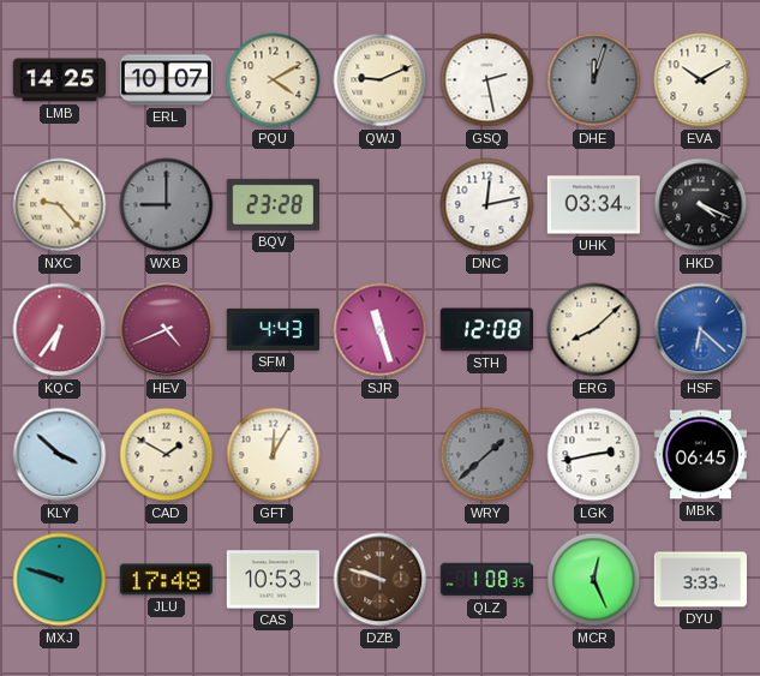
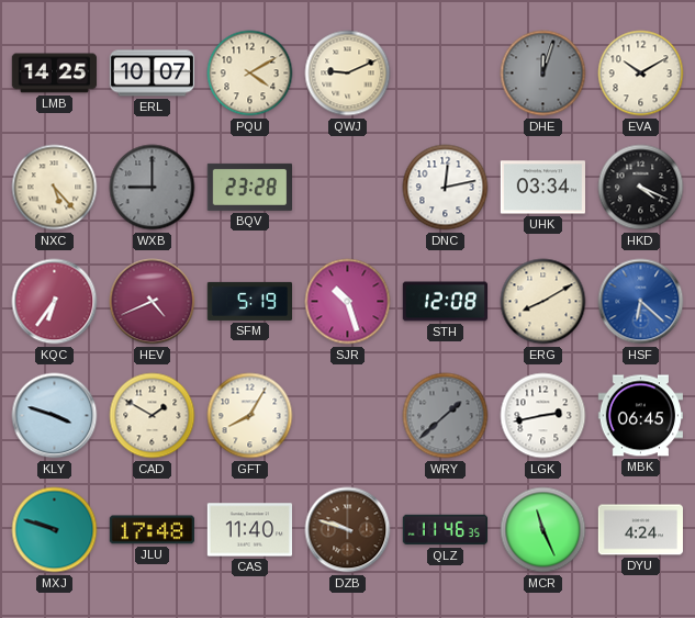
GSQ: 2:28 -> none (487, 80)
NXC: 9:23 -> 5:23 (55, 188)
SFM: 4:43 -> 5:19 (250, 301)
SJR: 11:27 -> 10:27 (348, 302)
ERG: 8:08 -> 8:10 (543, 302)
KLY: 3:52 -> 3:48 (55, 416)
GFT: 12:05 -> 8:05 (250, 416)
CAS: 10:53 -> 11:40 (249, 530)
QLZ: 1:08 -> 11:46 (445, 530)
MCR: 12:26 -> 11:26 (543, 530)
DYU: 3:33 -> 4:24 (640, 530)
